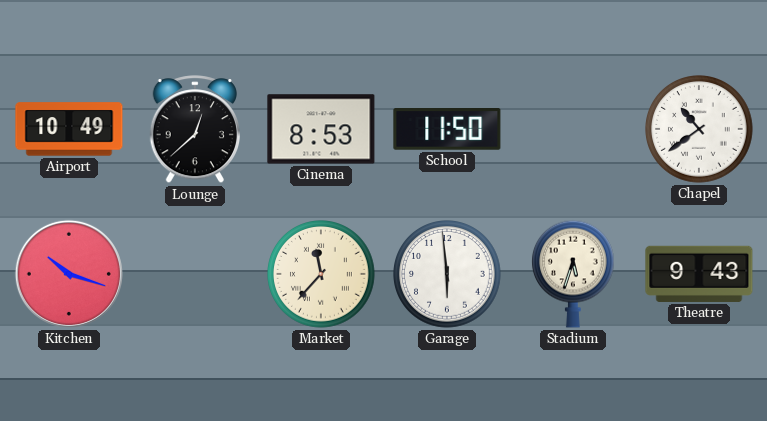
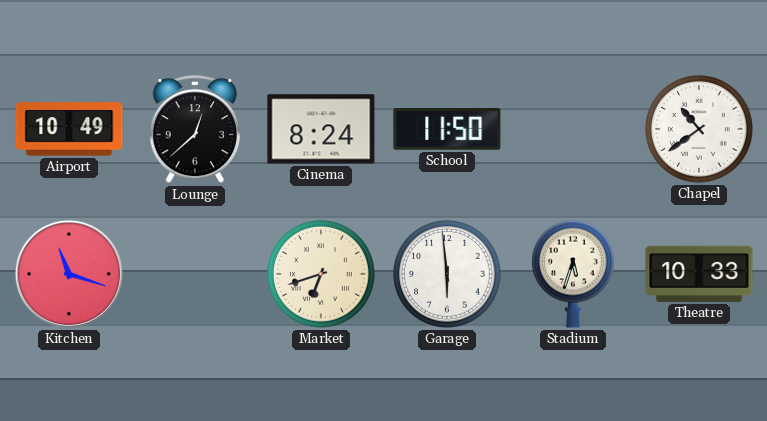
Cinema: 8:53 -> 8:24 (321, 129)
Kitchen: 10:18 -> 11:18 (69, 274)
Market: 11:37 -> 6:42 (322, 275)
Theatre: 9:43 -> 10:33 (699, 274)
